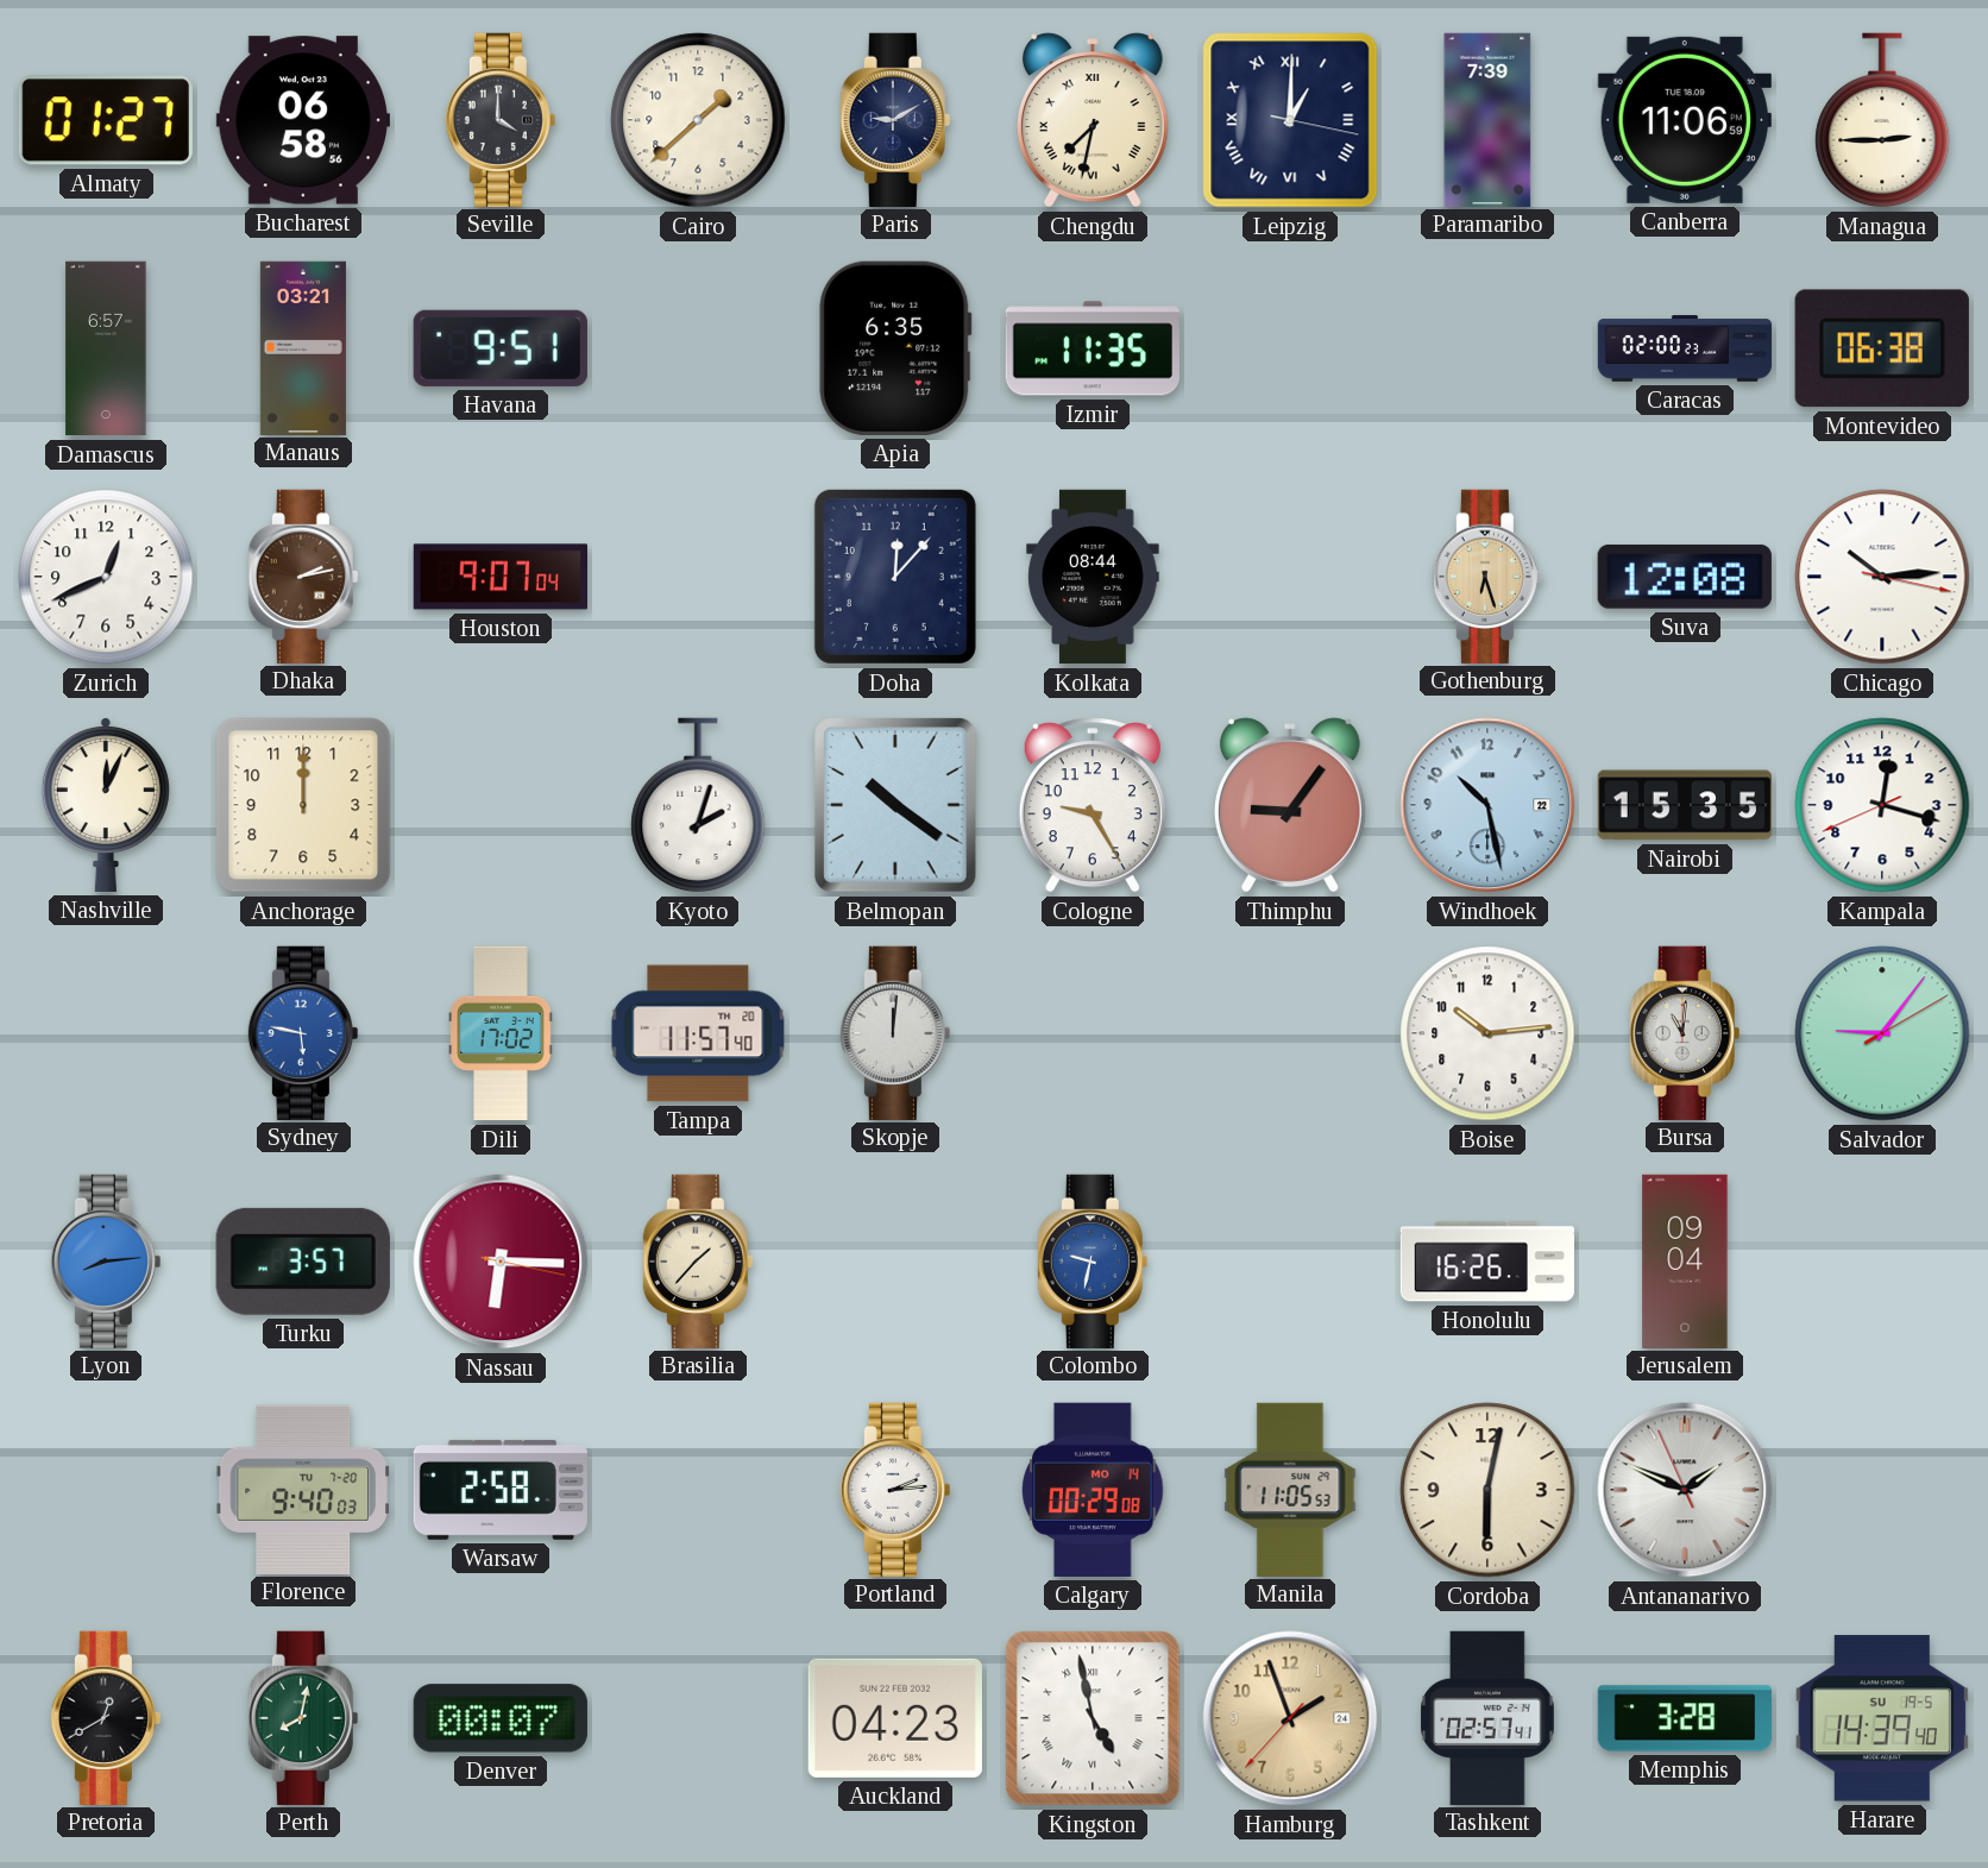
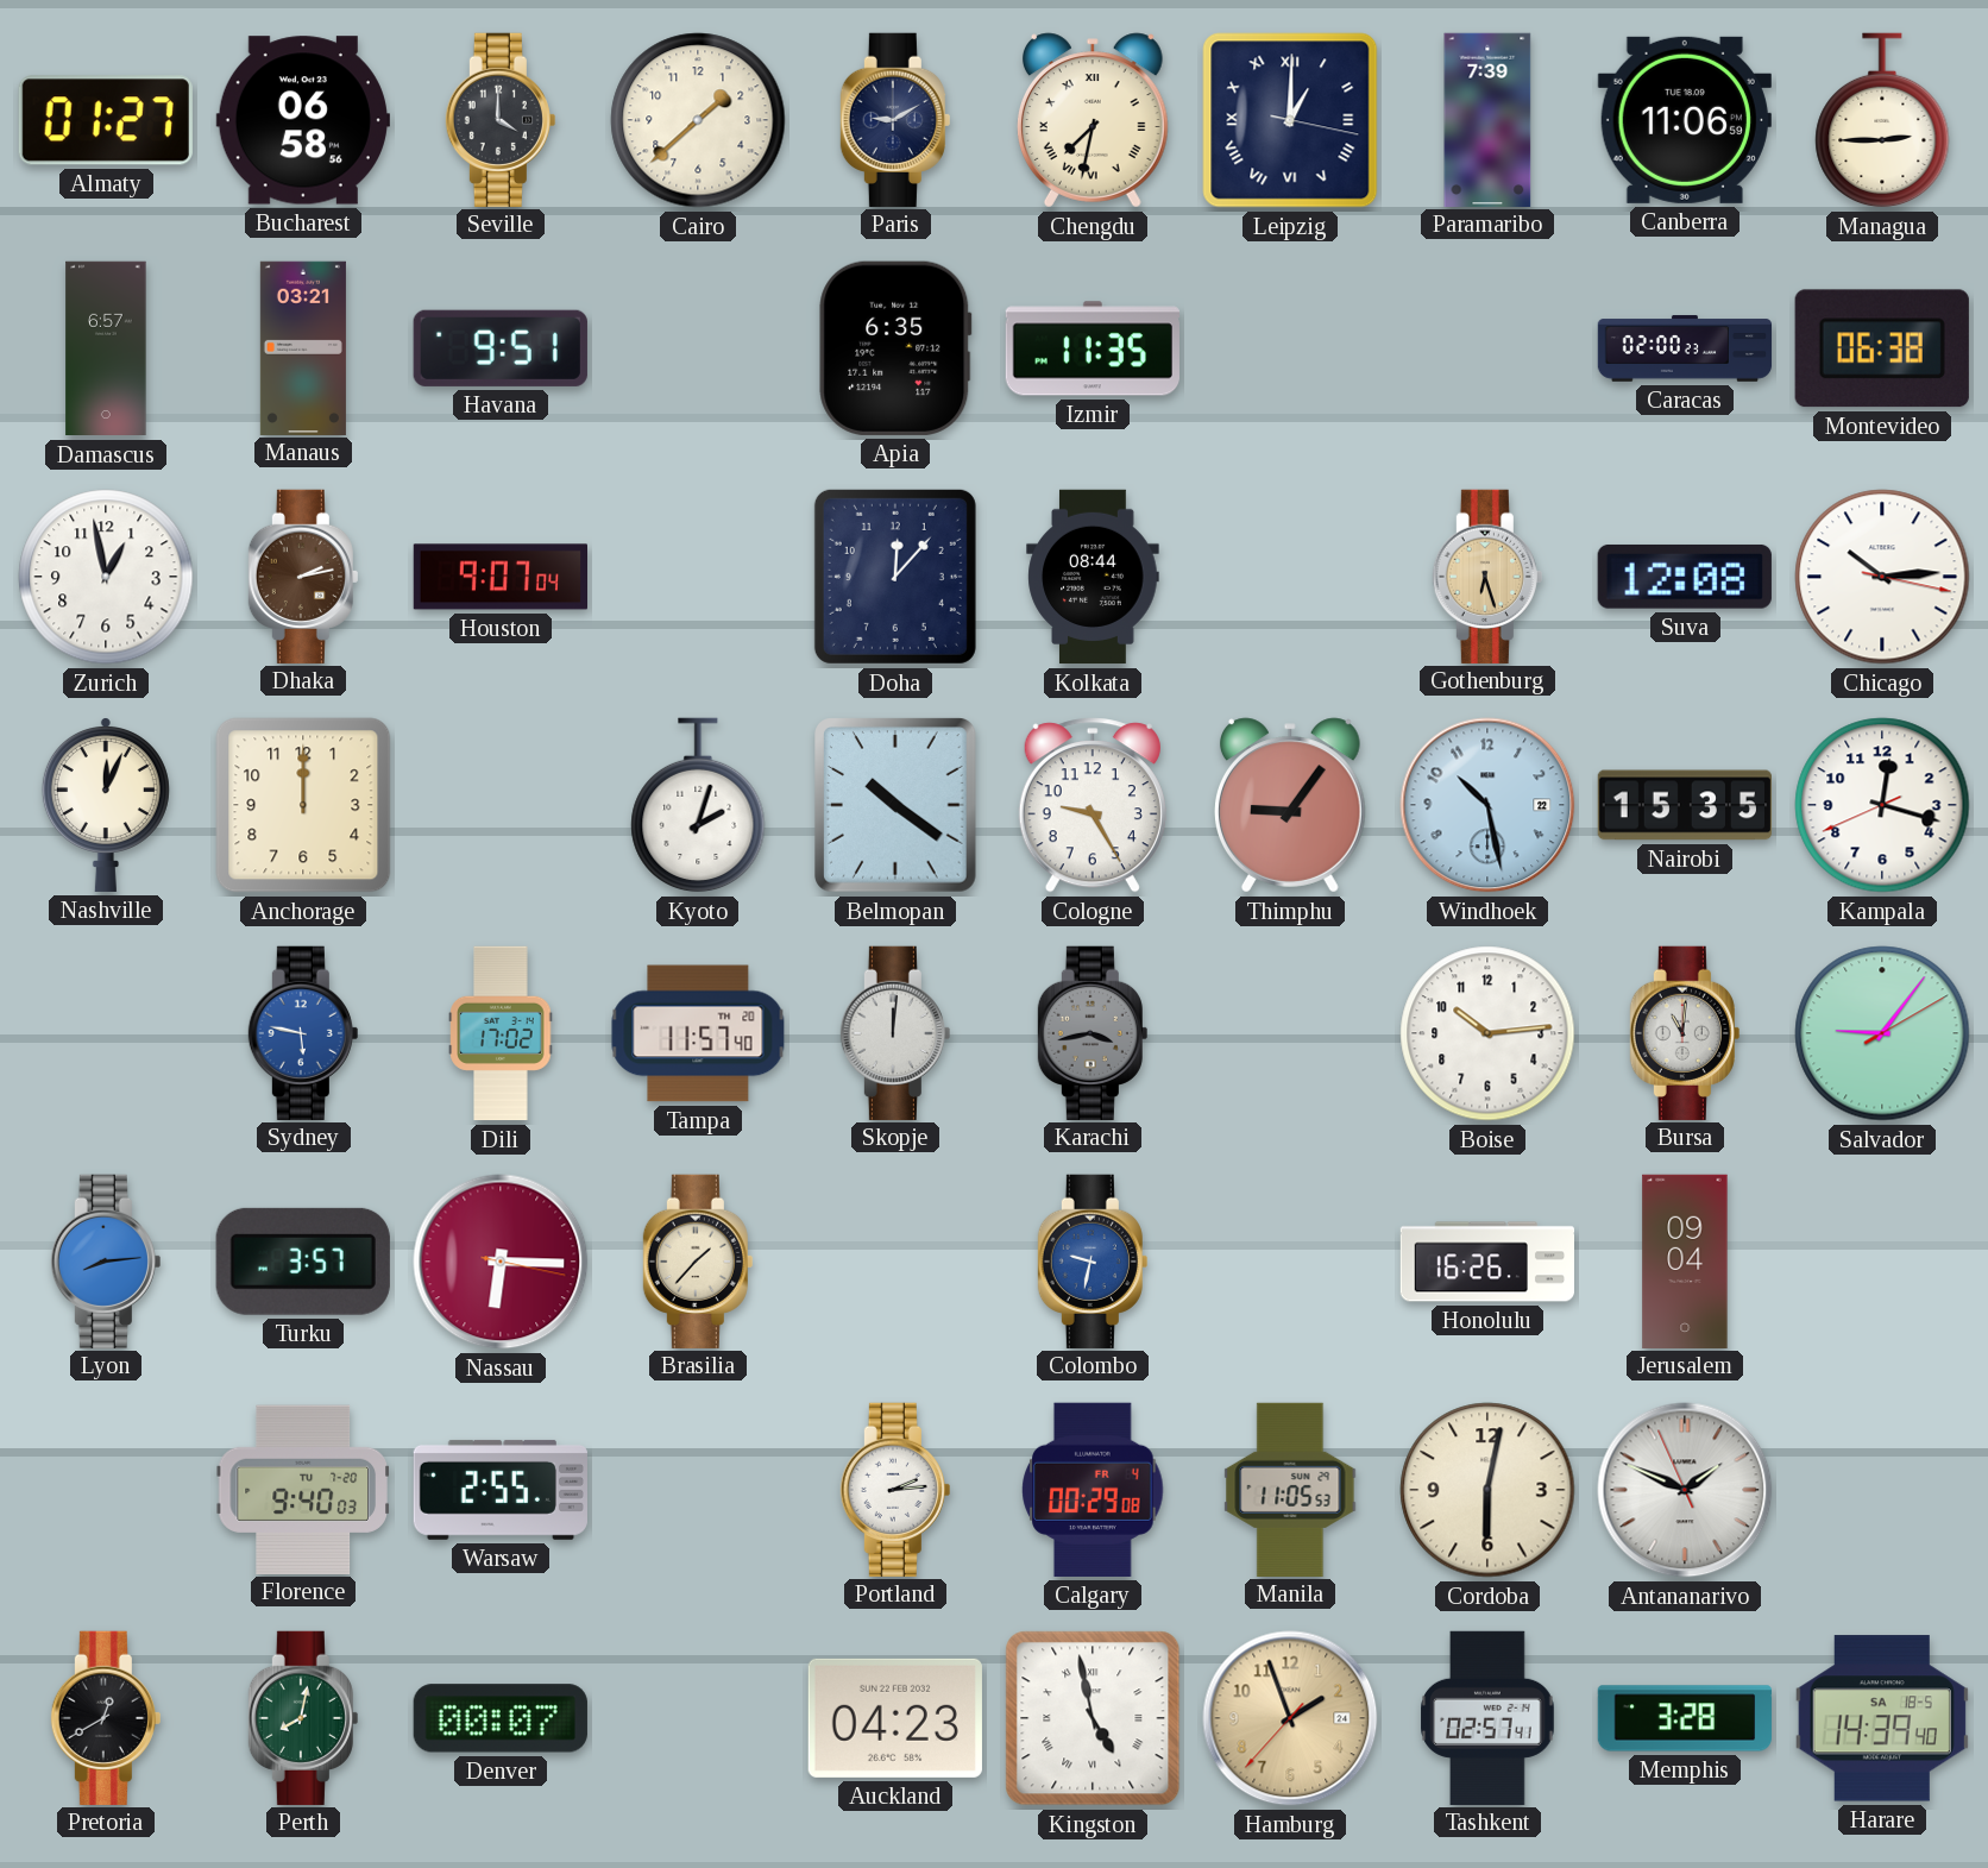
Zurich: 12:41 -> 12:58 (106, 577)
Karachi: none -> 3:43 (1093, 1032)
Warsaw: 2:58 -> 2:55 (501, 1490)
Calgary date: MO 14 -> FR 4 (1093, 1490)
Harare date: SU 19-5 -> SA 18-5 (1882, 1718)
